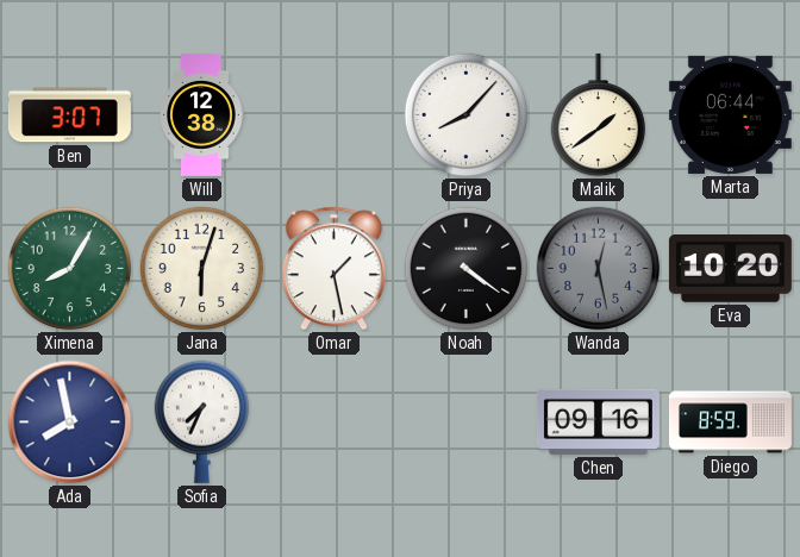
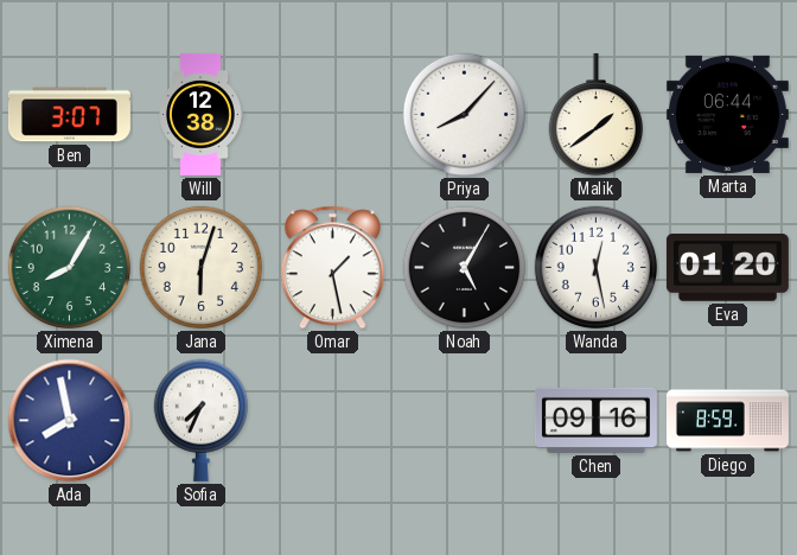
Noah: 4:21 -> 5:05 (465, 268)
Wanda dial: grey -> white (597, 268)
Eva: 10:20 -> 01:20 (727, 268)
